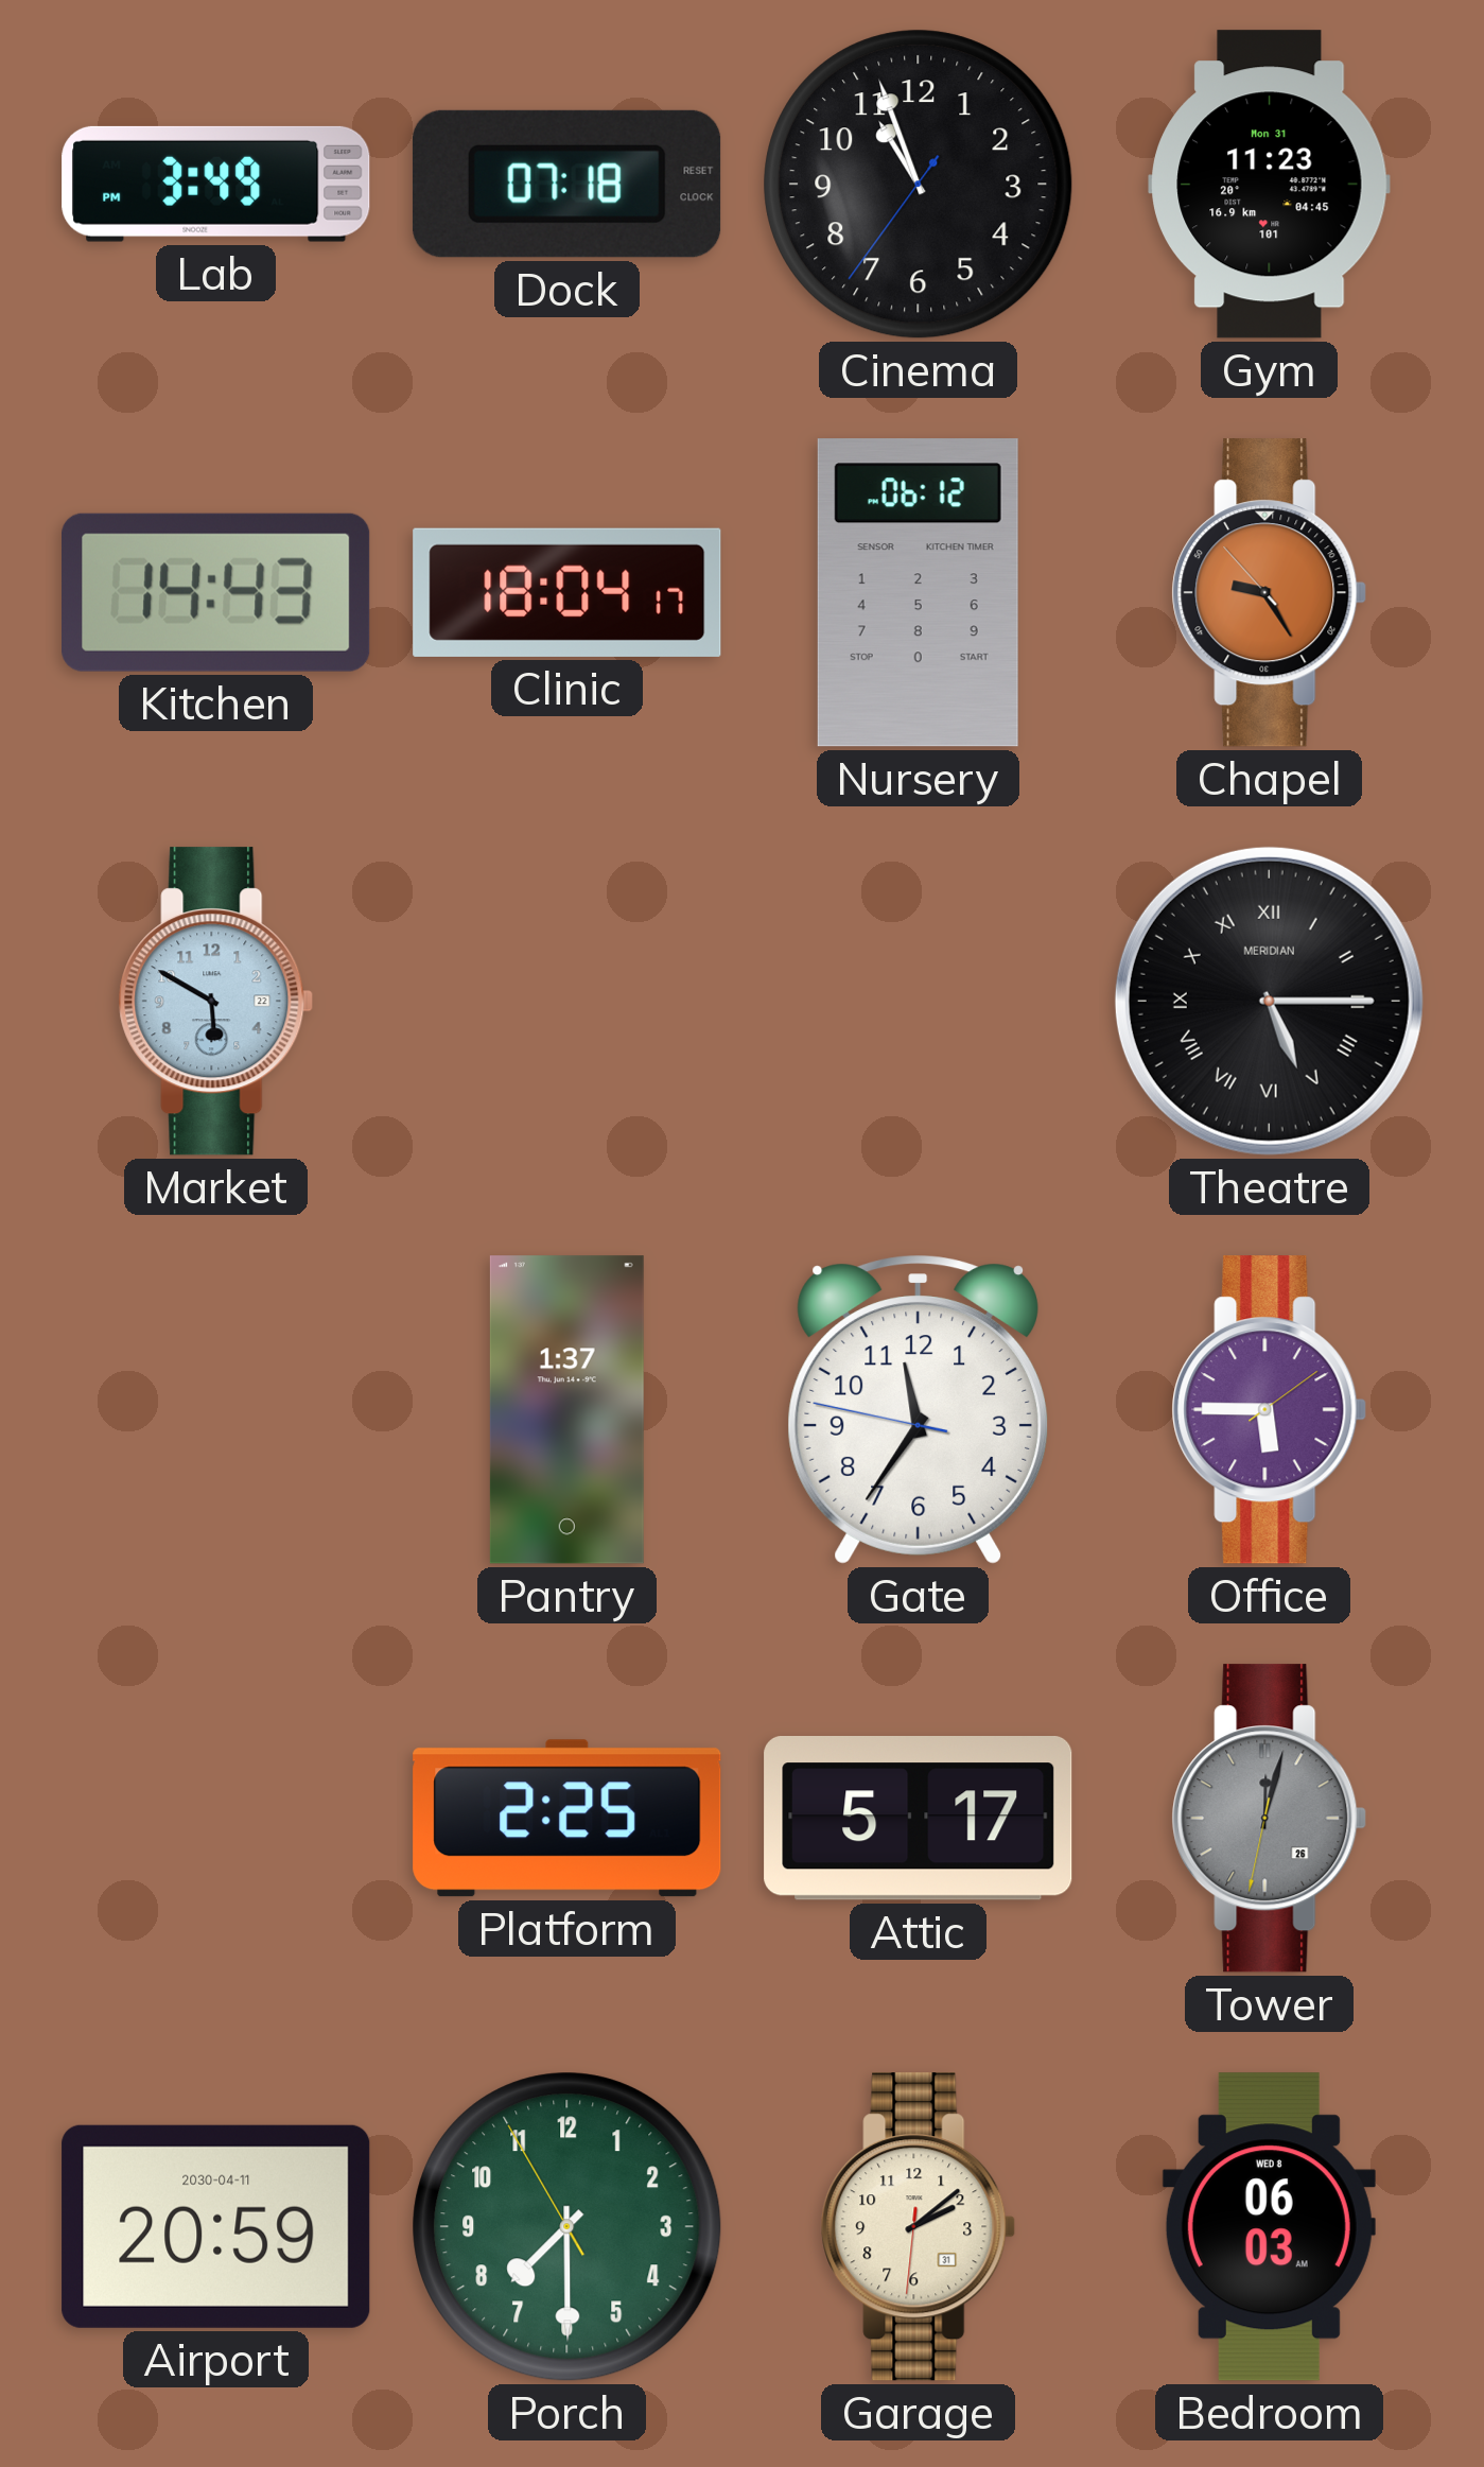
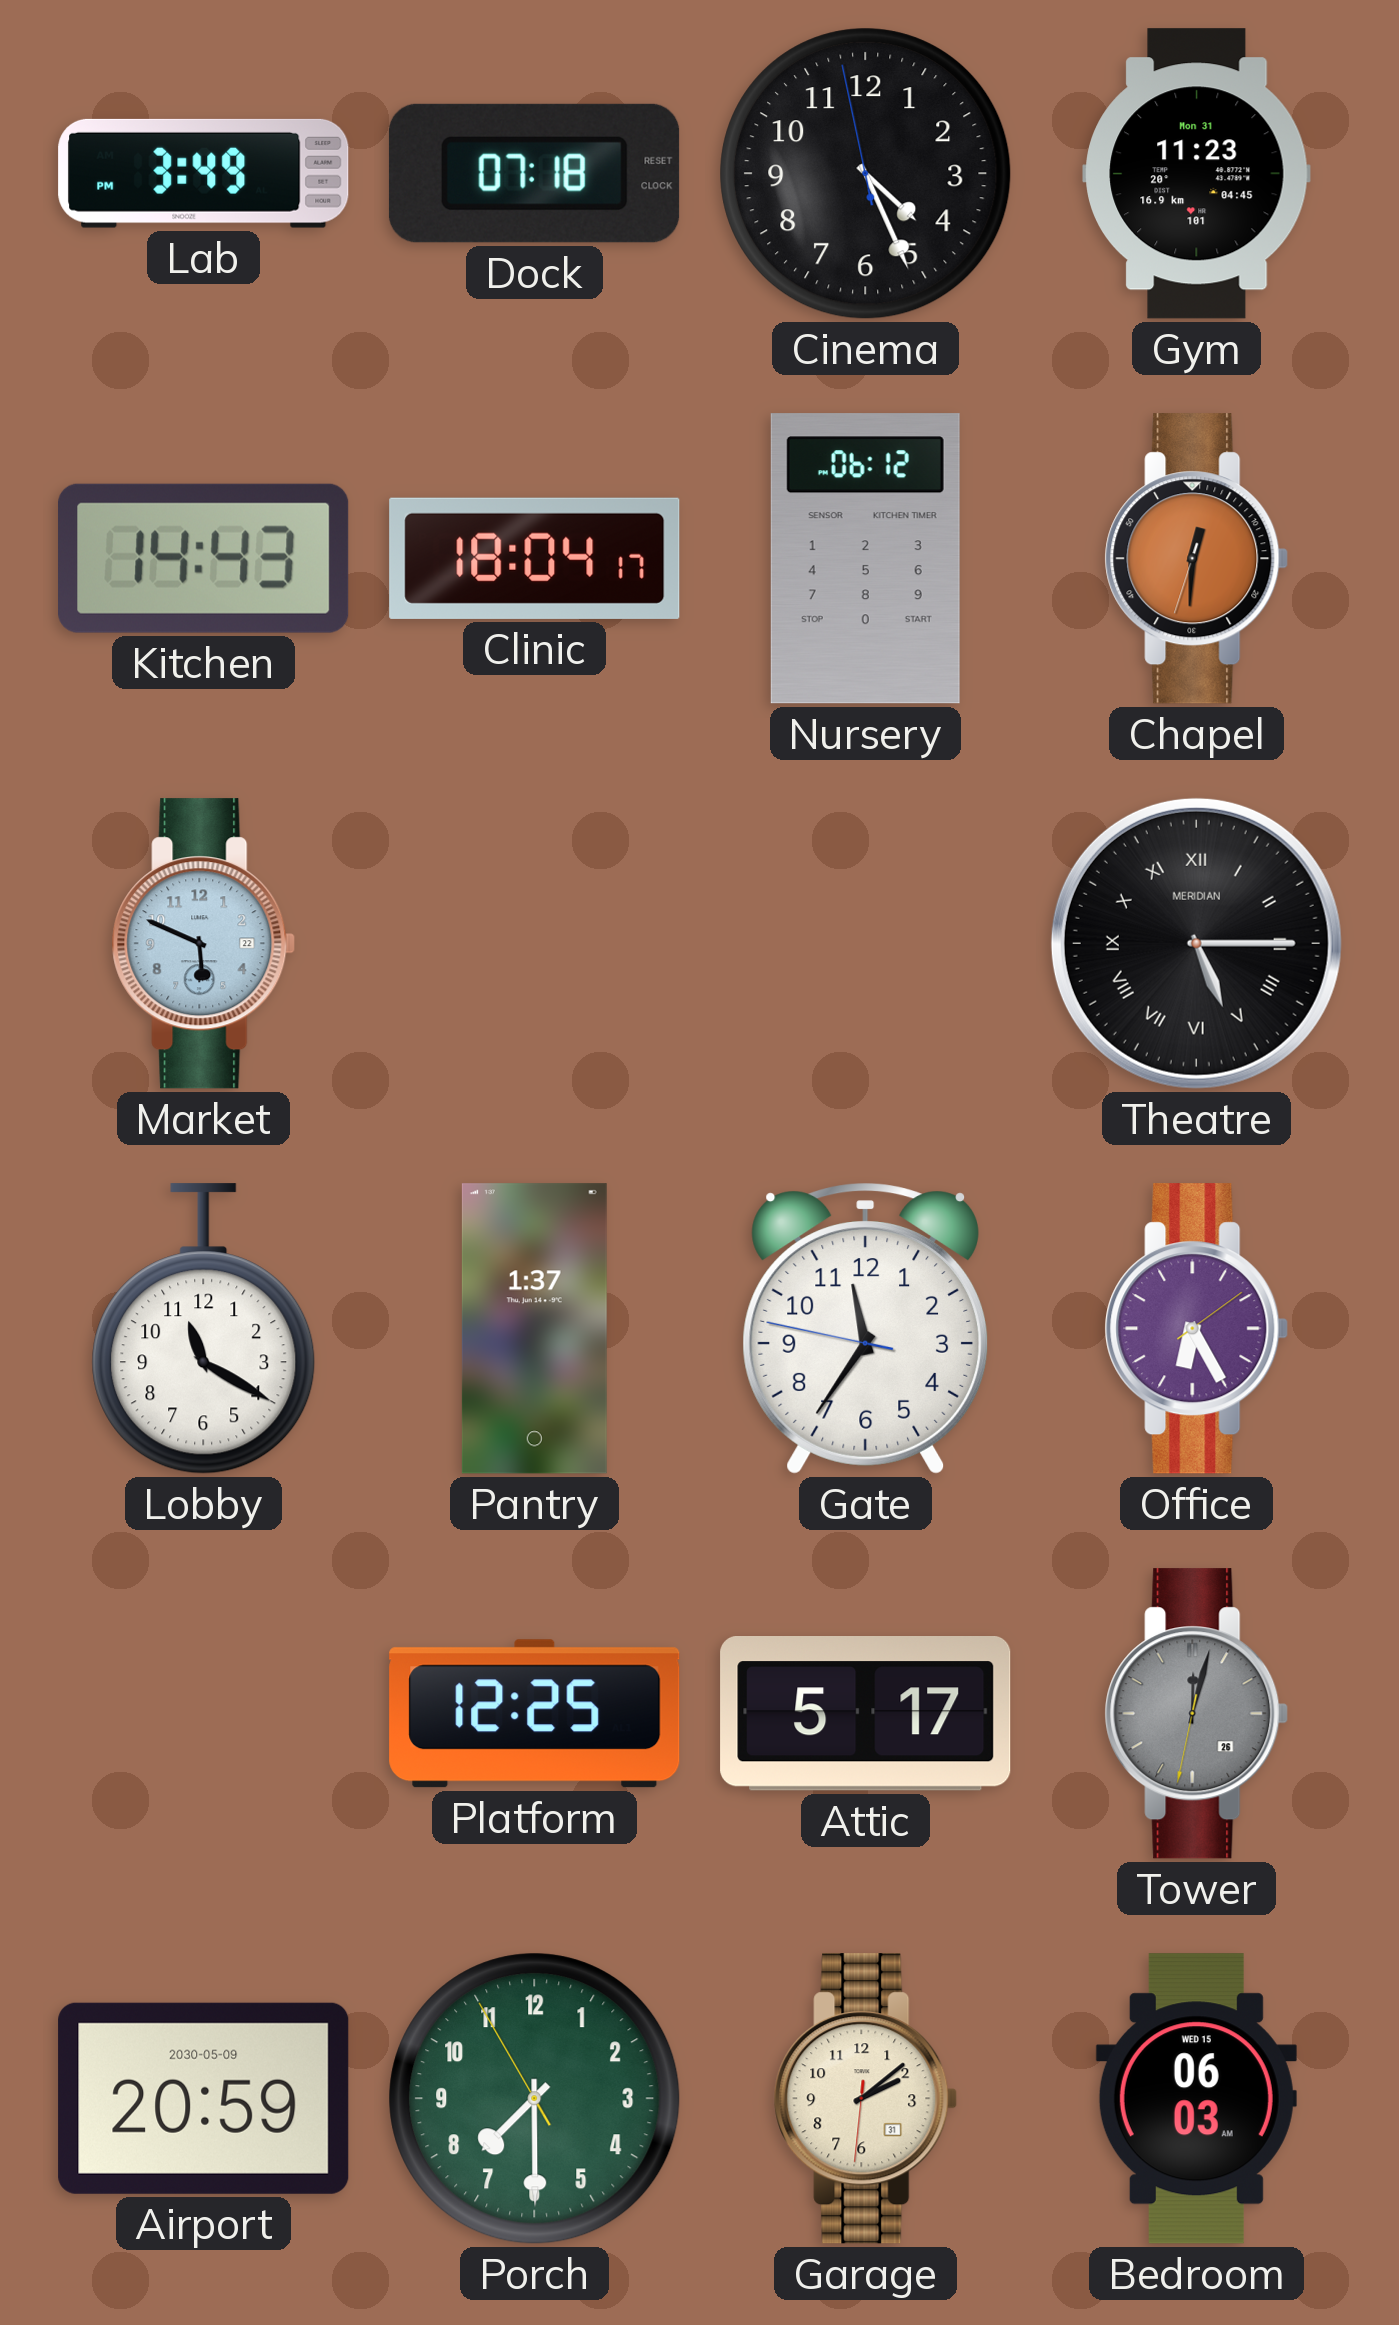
Cinema: 10:56 -> 4:25 (866, 174)
Chapel: 9:24 -> 12:30 (1197, 559)
Market: 5:50 -> 5:49 (204, 944)
Lobby: none -> 11:20 (204, 1329)
Office: 5:45 -> 6:25 (1197, 1329)
Platform: 2:25 -> 12:25 (535, 1714)
Airport date: 2030-04-11 -> 2030-05-09 (204, 2098)
Bedroom date: WED 8 -> WED 15 (1196, 2099)
